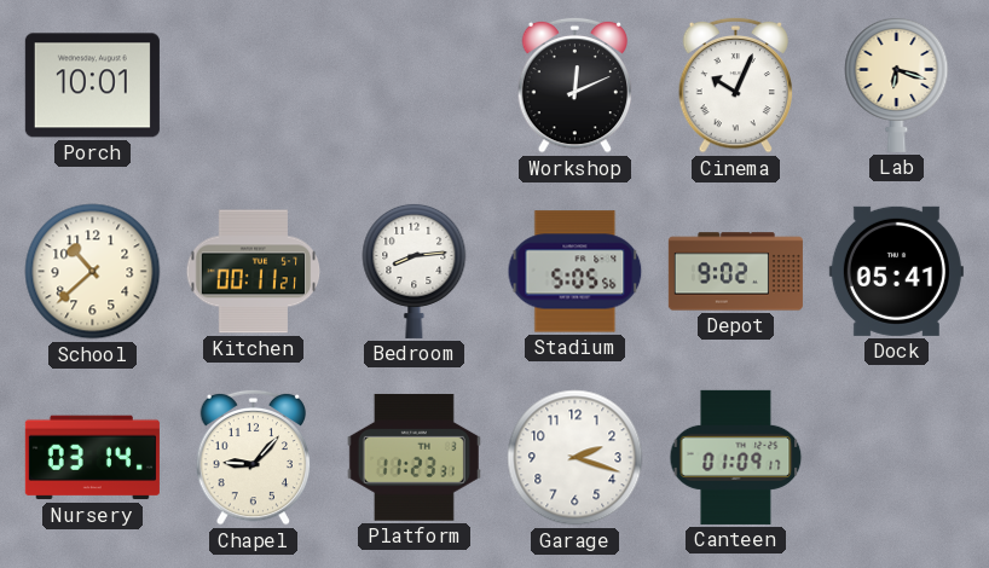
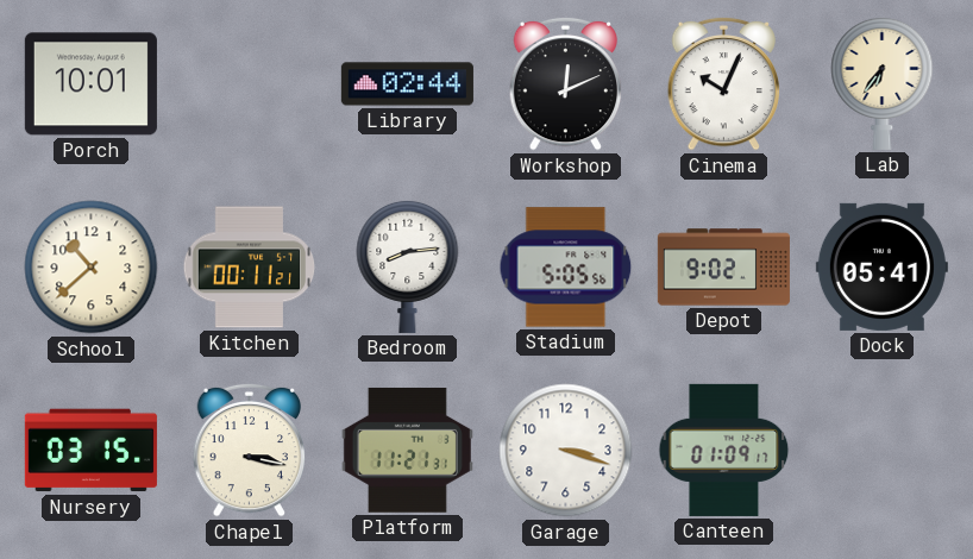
Library: none -> 02:44 (407, 84)
Lab: 6:18 -> 6:36 (883, 83)
Nursery: 03:14 -> 03:15 (90, 451)
Chapel: 9:07 -> 3:17 (250, 450)
Platform: 11:23 -> 11:21 (407, 450)
Garage: 2:18 -> 3:18 (566, 451)
